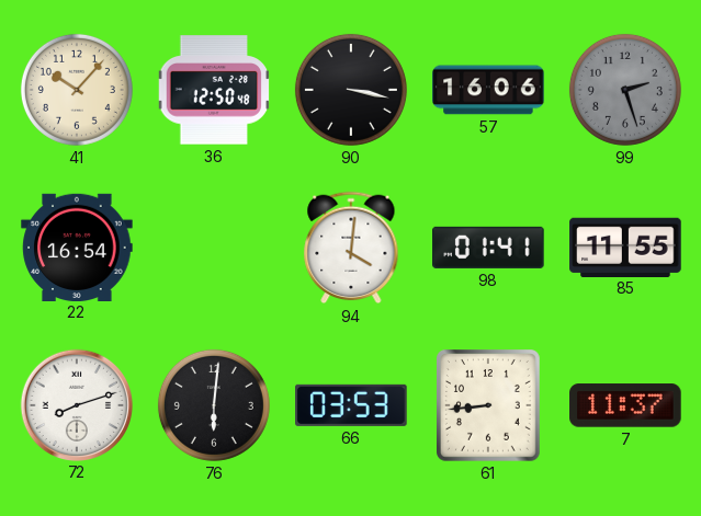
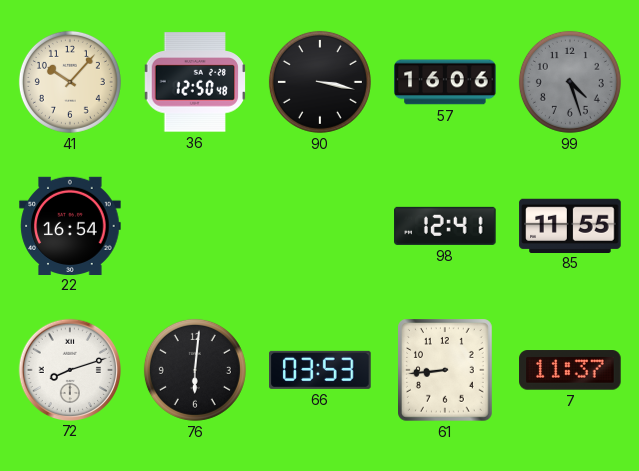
99: 2:27 -> 4:27 (570, 82)
94: 4:01 -> none (351, 248)
98: 01:41 -> 12:41 (445, 226)
